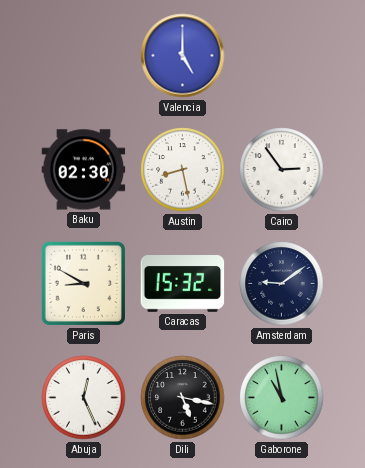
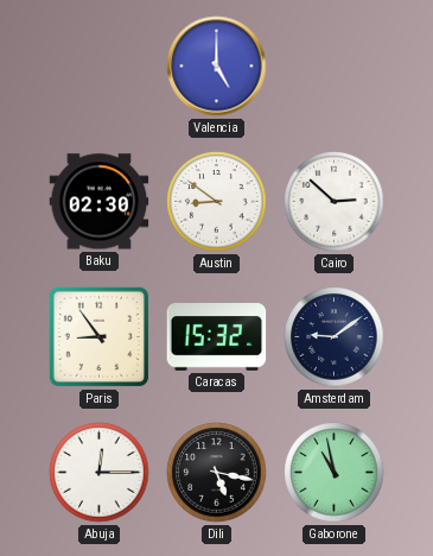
Austin: 8:28 -> 8:51 (217, 202)
Cairo: 2:54 -> 2:52 (335, 202)
Paris: 8:50 -> 8:54 (98, 336)
Abuja: 12:26 -> 12:15 (100, 473)
